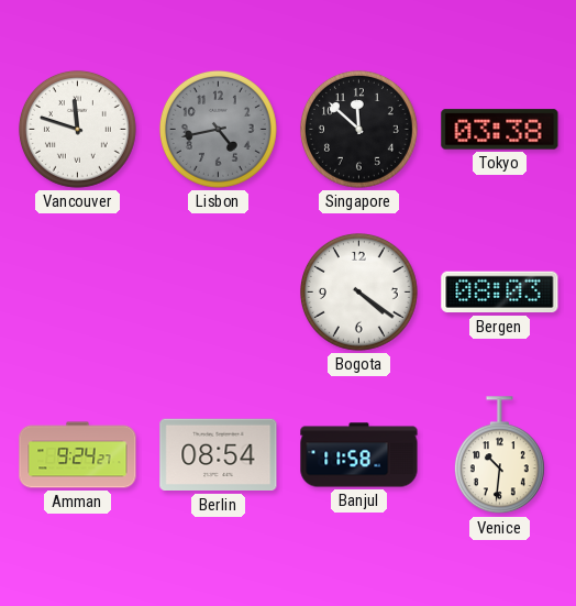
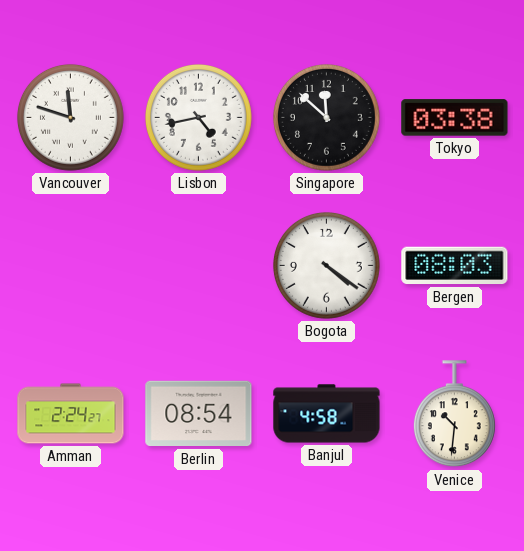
Lisbon dial: grey -> white (198, 117)
Amman: 9:24 -> 2:24 (71, 414)
Banjul: 11:58 -> 4:58 (327, 414)
